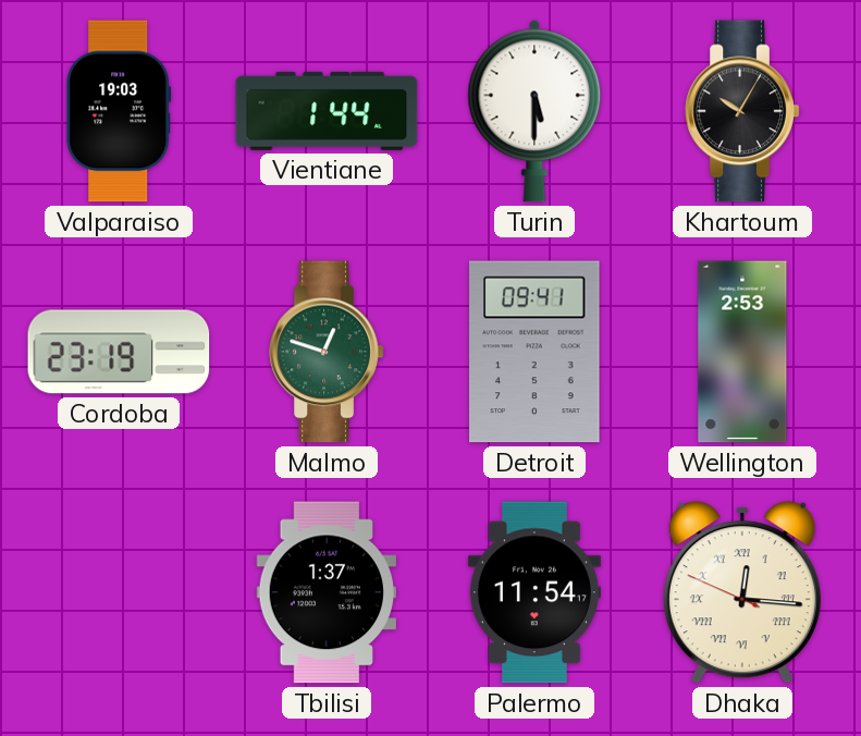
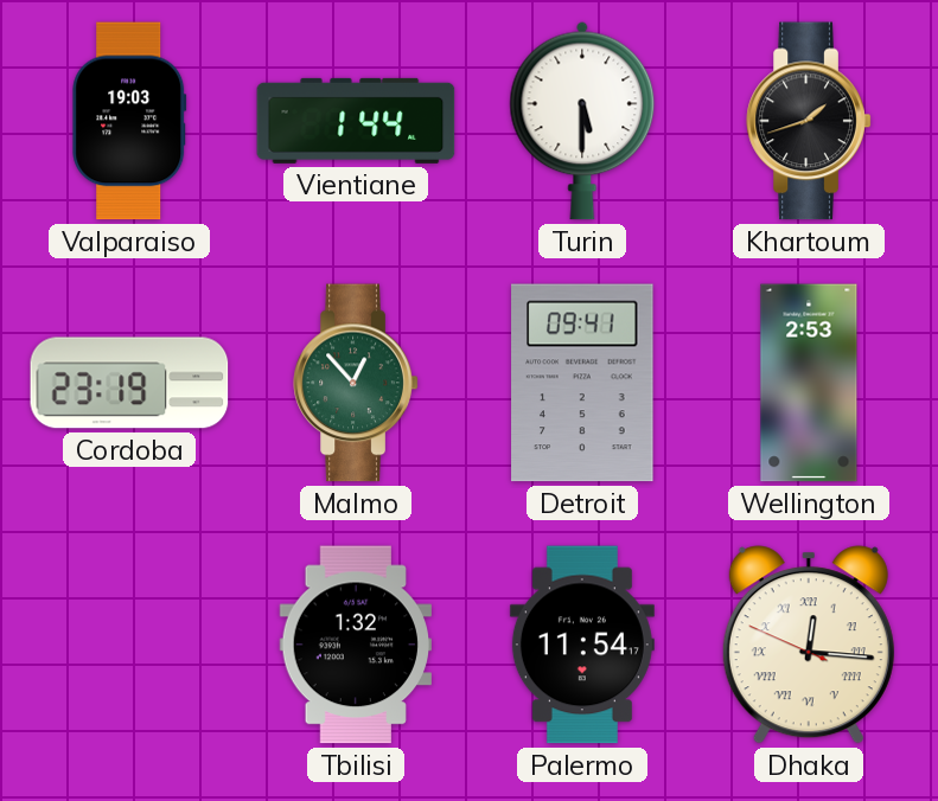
Khartoum: 10:05 -> 1:42 (809, 121)
Malmo: 12:48 -> 12:53 (356, 383)
Tbilisi: 1:37 -> 1:32 (355, 645)
